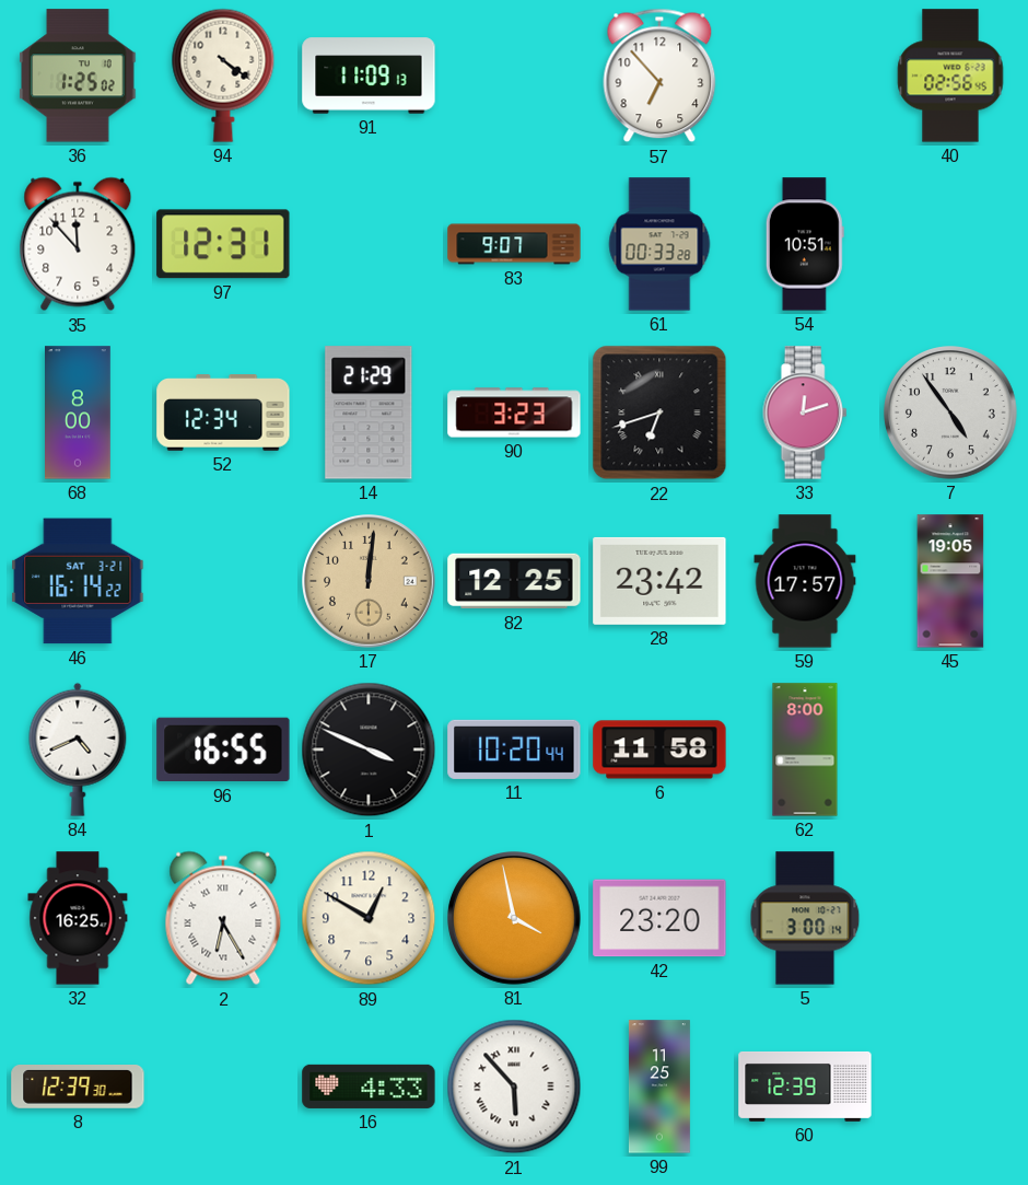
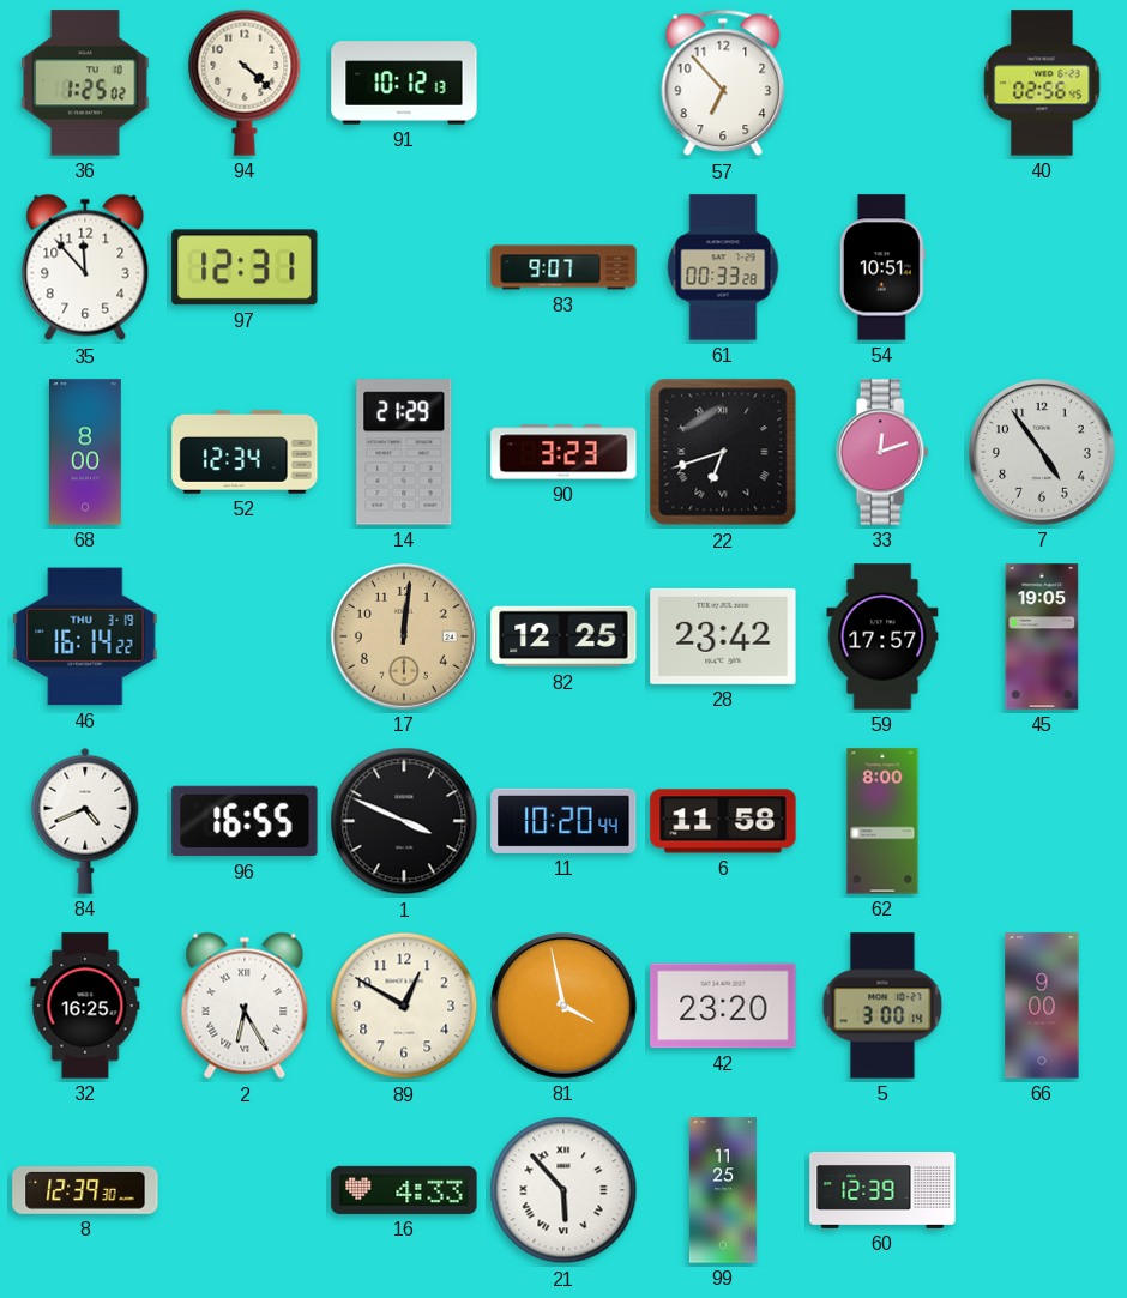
94: 4:21 -> 4:22 (245, 83)
91: 11:09 -> 10:12 (404, 83)
46 date: SAT 3-21 -> THU 3-19 (85, 636)
66: none -> 9:00 (1042, 1006)
